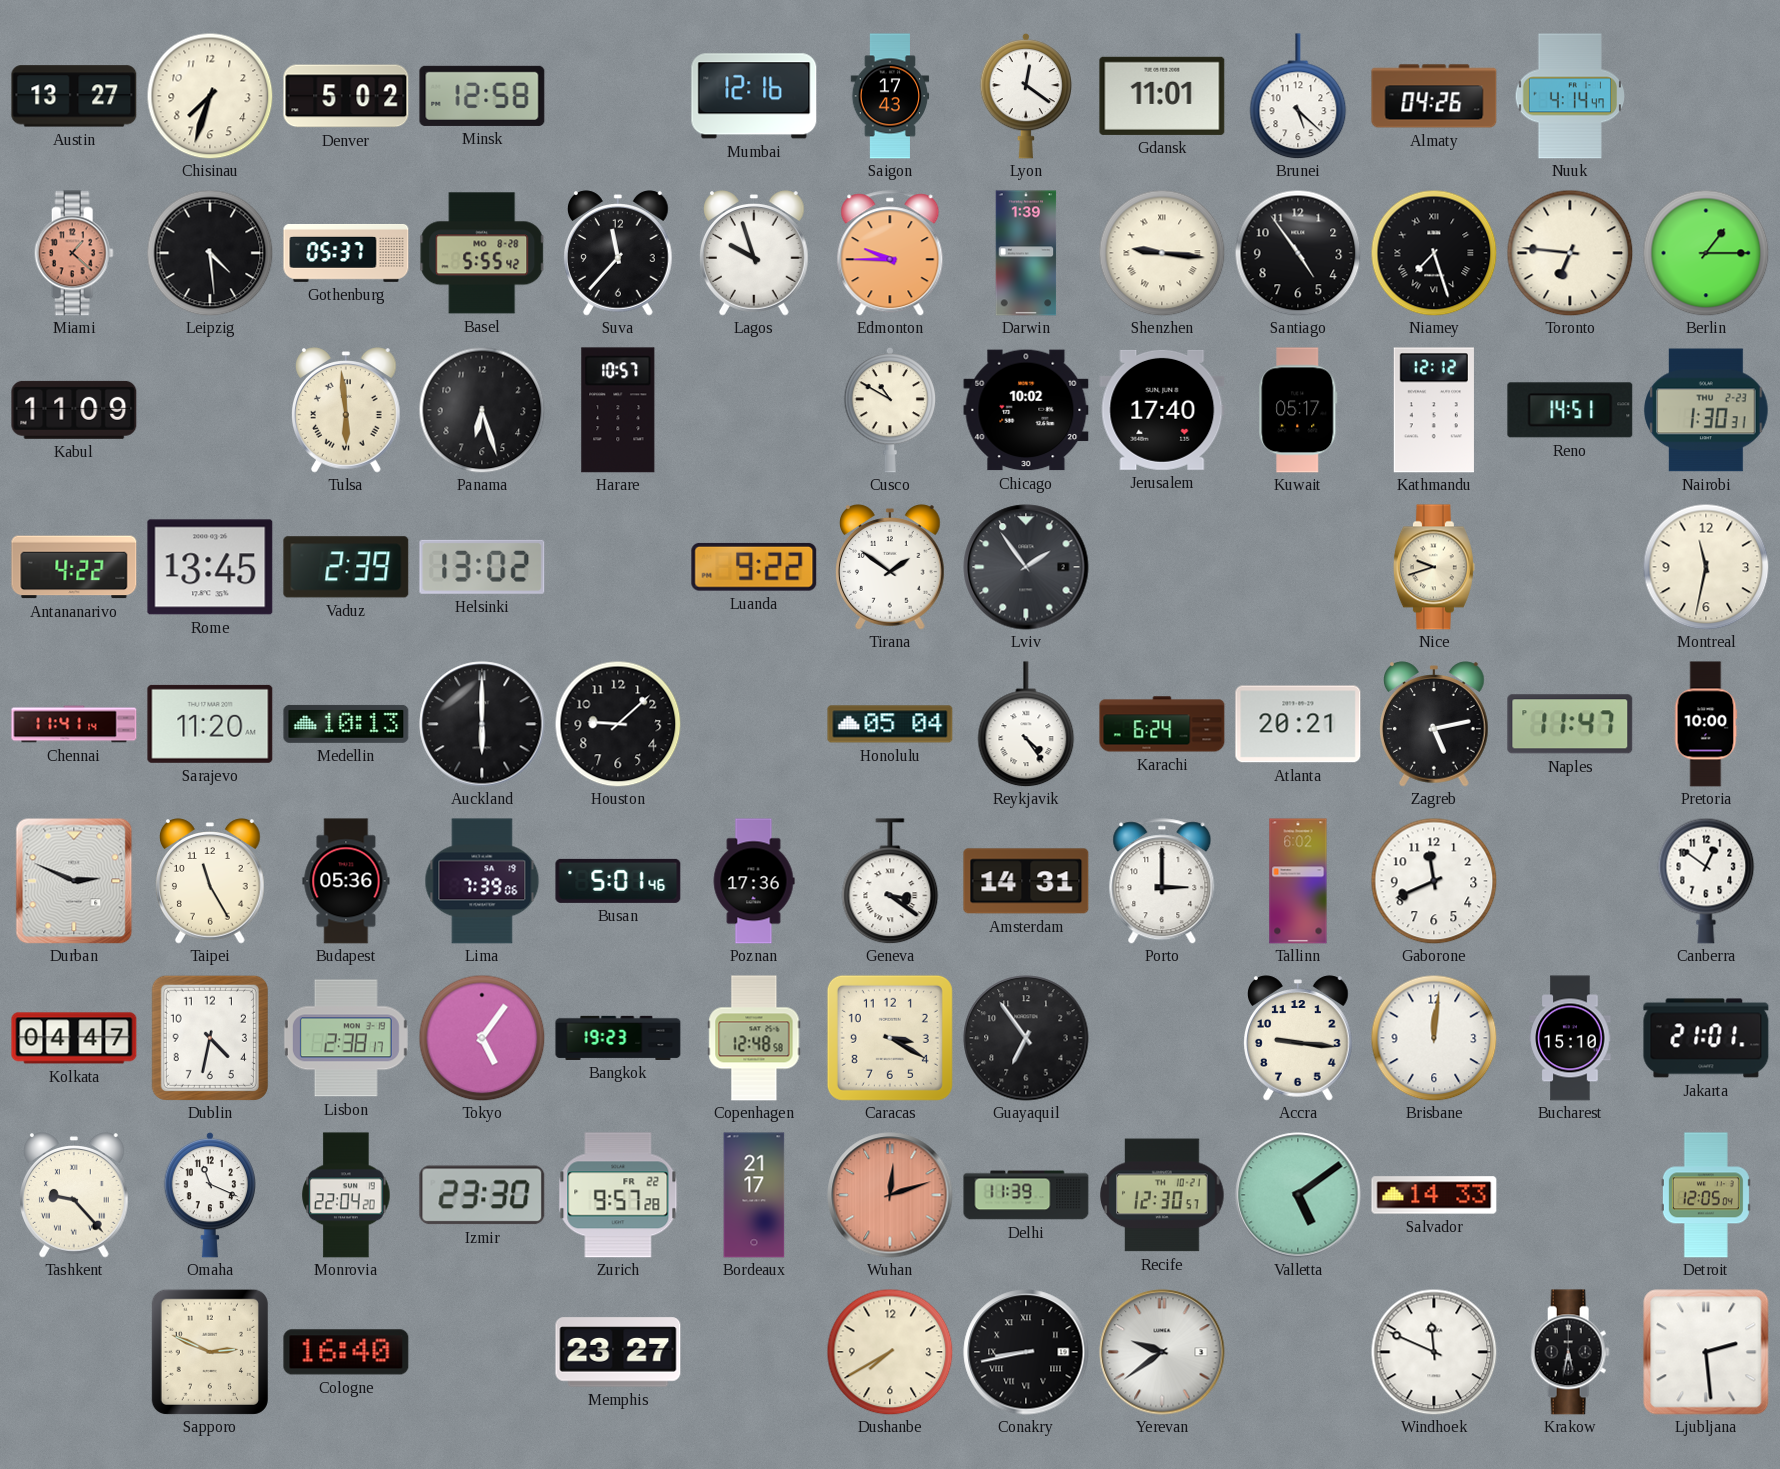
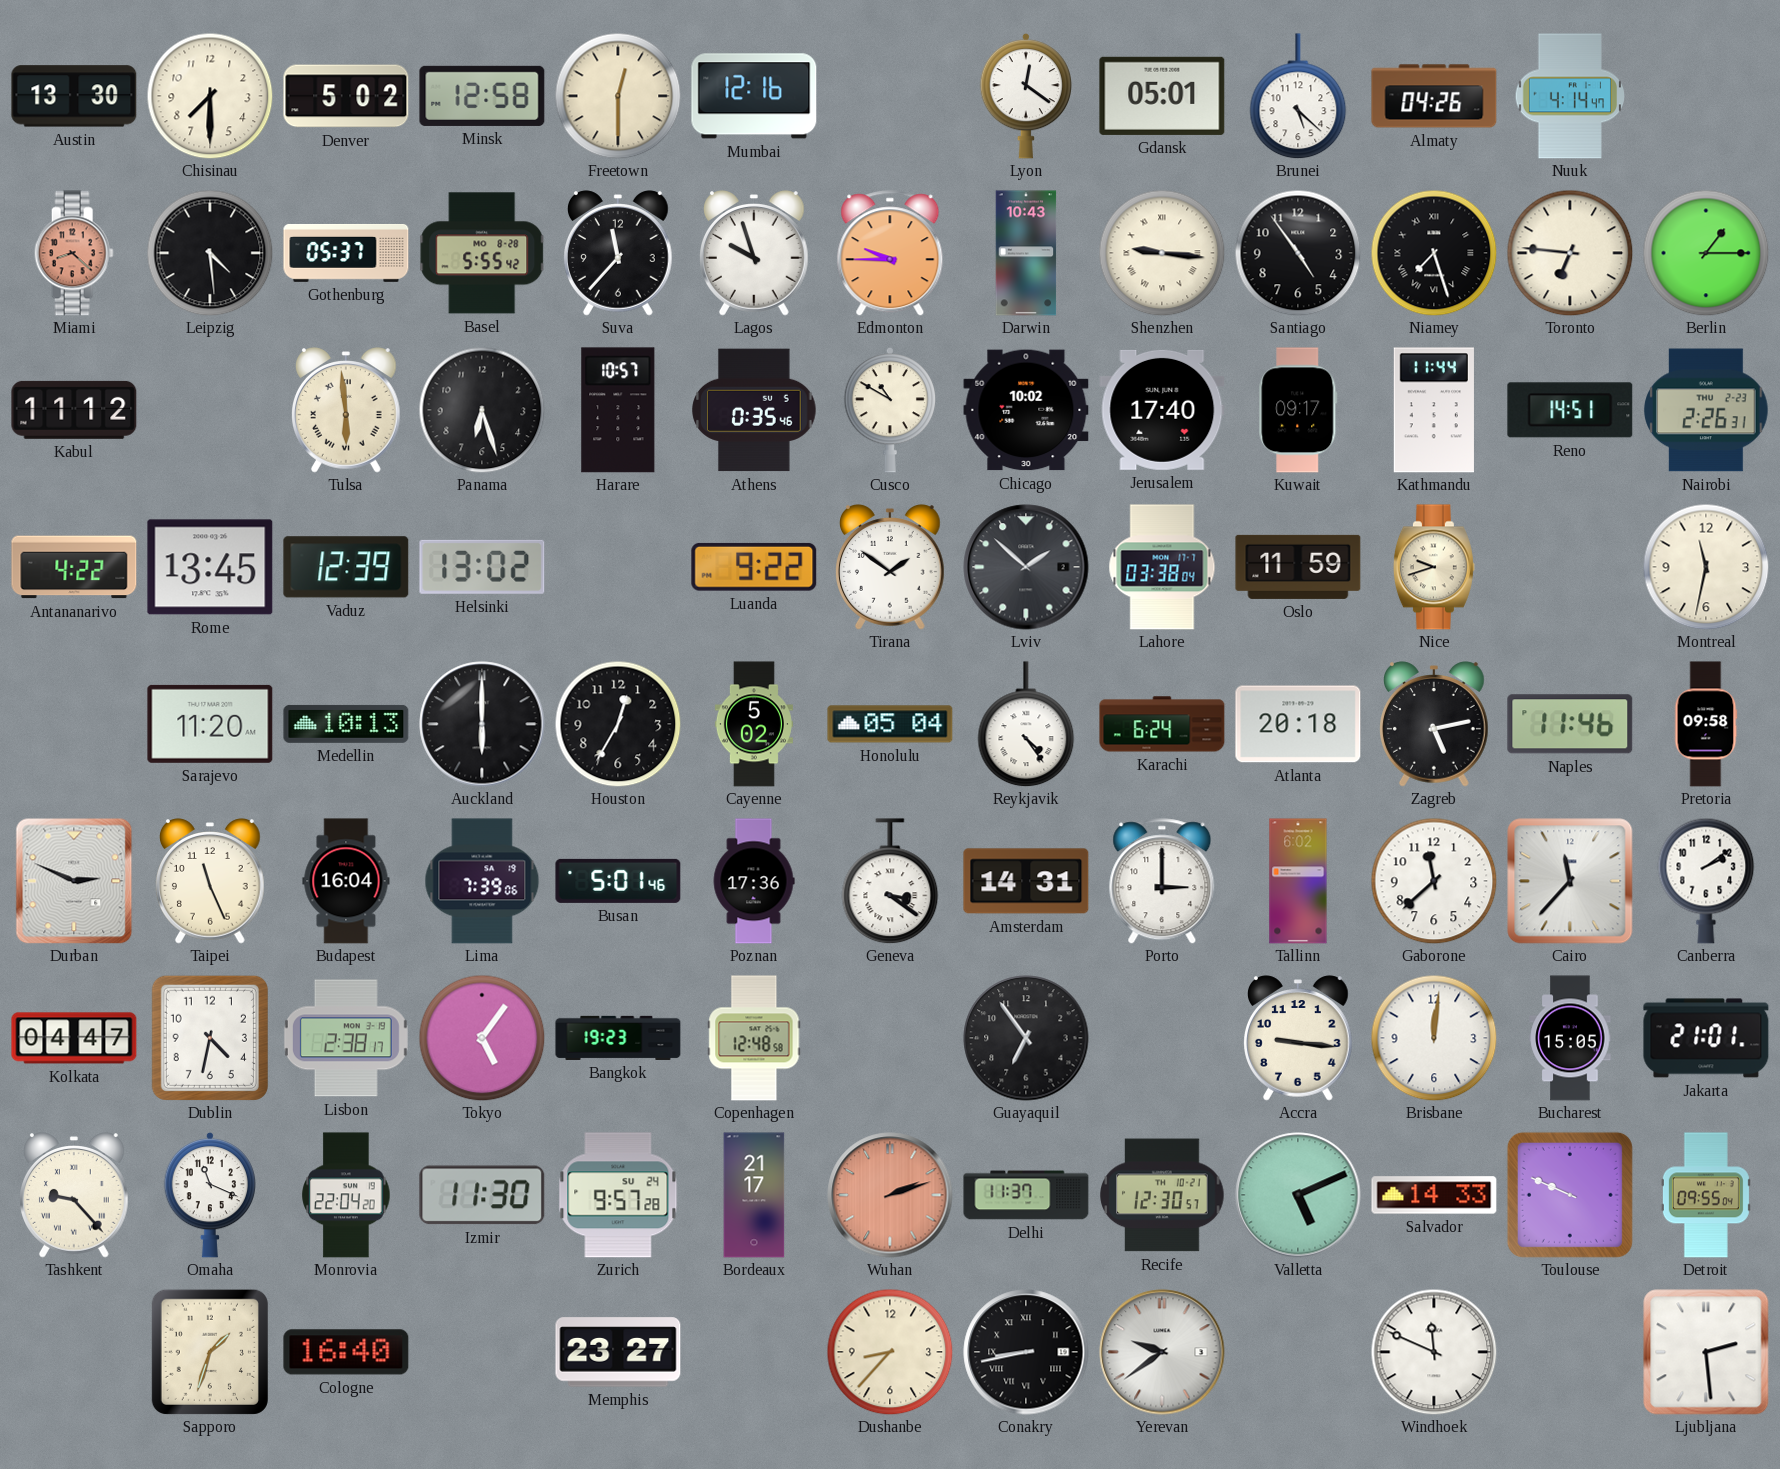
Austin: 13:27 -> 13:30 (74, 96)
Chisinau: 7:33 -> 7:30 (210, 96)
Freetown: none -> 12:30 (618, 96)
Saigon: 17:43 -> none (890, 96)
Gdansk: 11:01 -> 05:01 (1162, 96)
Miami: 1:22 -> 8:22 (74, 253)
Darwin: 1:39 -> 10:43 (1026, 253)
Kabul: 11:09 -> 11:12 (74, 410)
Athens: none -> 0:35 (754, 410)
Kuwait: 05:17 -> 09:17 (1298, 410)
Kathmandu: 12:12 -> 11:44 (1434, 410)
Nairobi: 1:30 -> 2:26 (1706, 410)
Vaduz: 2:39 -> 12:39 (346, 567)
Lviv: 1:54 -> 1:52 (1026, 567)
Lahore: none -> 03:38 (1162, 567)
Oslo: none -> 11:59 (1298, 567)
Chennai: 11:41 -> none (74, 724)
Houston: 9:08 -> 12:35 (618, 724)
Cayenne: none -> 5:02 (754, 724)
Atlanta: 20:21 -> 20:18 (1298, 724)
Naples: 11:47 -> 11:46 (1570, 724)
Pretoria: 10:00 -> 09:58 (1706, 724)
Taipei: 11:25 -> 11:26 (211, 881)
Budapest: 05:36 -> 16:04 (346, 881)
Gaborone: 11:41 -> 11:38 (1434, 881)
Cairo: none -> 11:37 (1570, 881)
Canberra: 12:51 -> 2:09 (1706, 881)
Caracas: 3:20 -> none (890, 1038)
Bucharest: 15:10 -> 15:05 (1570, 1038)
Izmir: 23:30 -> 11:30 (482, 1195)
Zurich date: FR 22 -> SU 24 (618, 1195)
Wuhan: 12:12 -> 2:12 (890, 1195)
Delhi: 11:39 -> 11:37 (1026, 1195)
Valletta: 5:09 -> 5:11 (1298, 1195)
Toulouse: none -> 9:49 (1570, 1195)
Detroit: 12:05 -> 09:55 (1706, 1195)
Sapporo: 2:49 -> 1:33 (210, 1352)
Dushanbe: 7:40 -> 8:37 (890, 1352)
Krakow: 5:32 -> none (1570, 1352)
